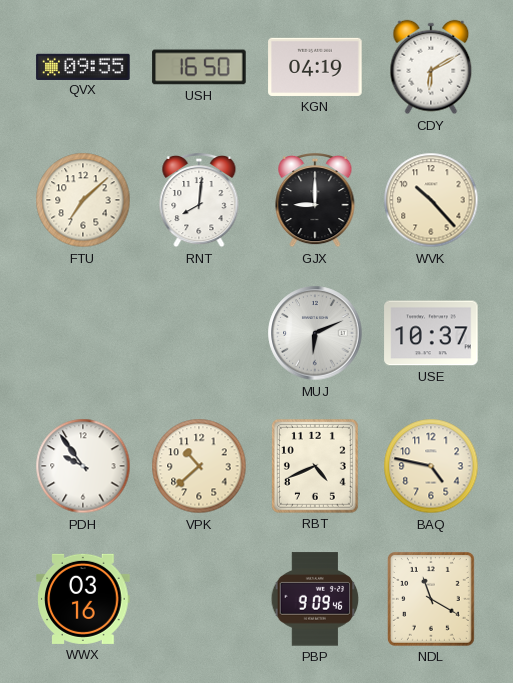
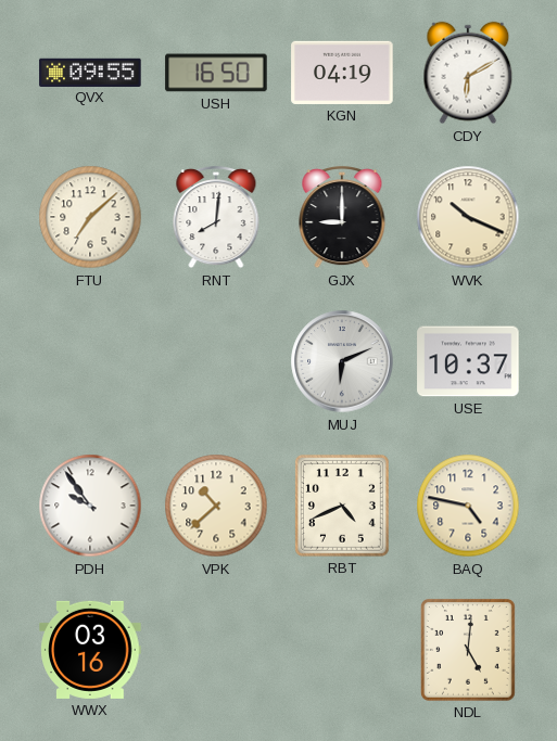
WVK: 10:23 -> 10:19 (468, 217)
PBP: 9:09 -> none (315, 599)
NDL: 11:20 -> 5:01 (468, 650)
